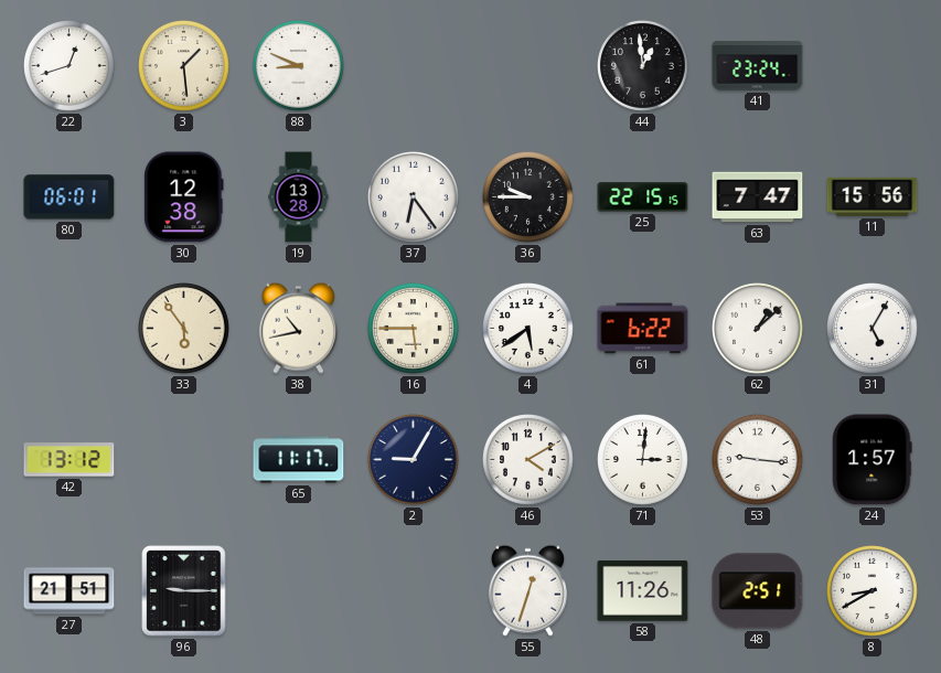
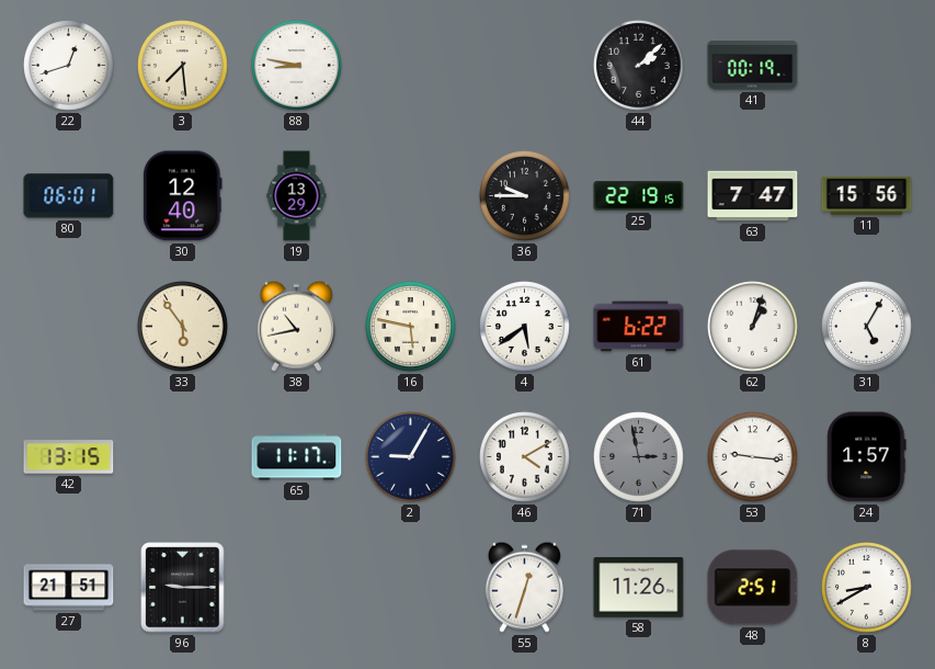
3: 1:29 -> 7:29 (183, 66)
88: 8:49 -> 8:47 (297, 66)
44: 12:59 -> 2:08 (639, 66)
41: 23:24 -> 00:19 (753, 66)
30: 12:38 -> 12:40 (183, 196)
19: 13:28 -> 13:29 (297, 196)
37: 6:24 -> none (414, 197)
25: 22:15 -> 22:19 (639, 196)
16: 5:45 -> 5:47 (411, 327)
62: 1:08 -> 1:03 (753, 327)
42: 13:12 -> 13:15 (69, 457)
71: 3:01 -> 2:58 (639, 457)
71 dial: white -> grey (639, 457)
